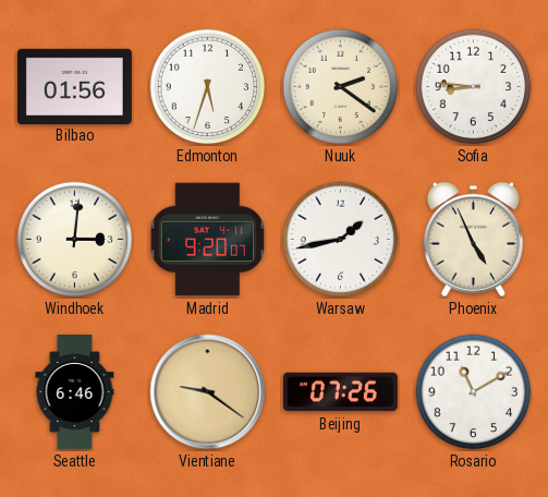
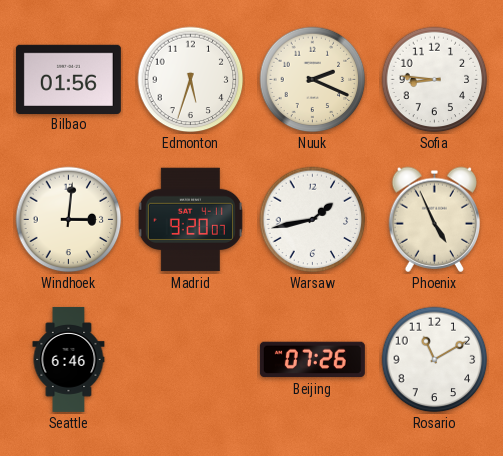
Nuuk: 2:21 -> 2:19 (313, 80)
Vientiane: 9:21 -> none (208, 392)
